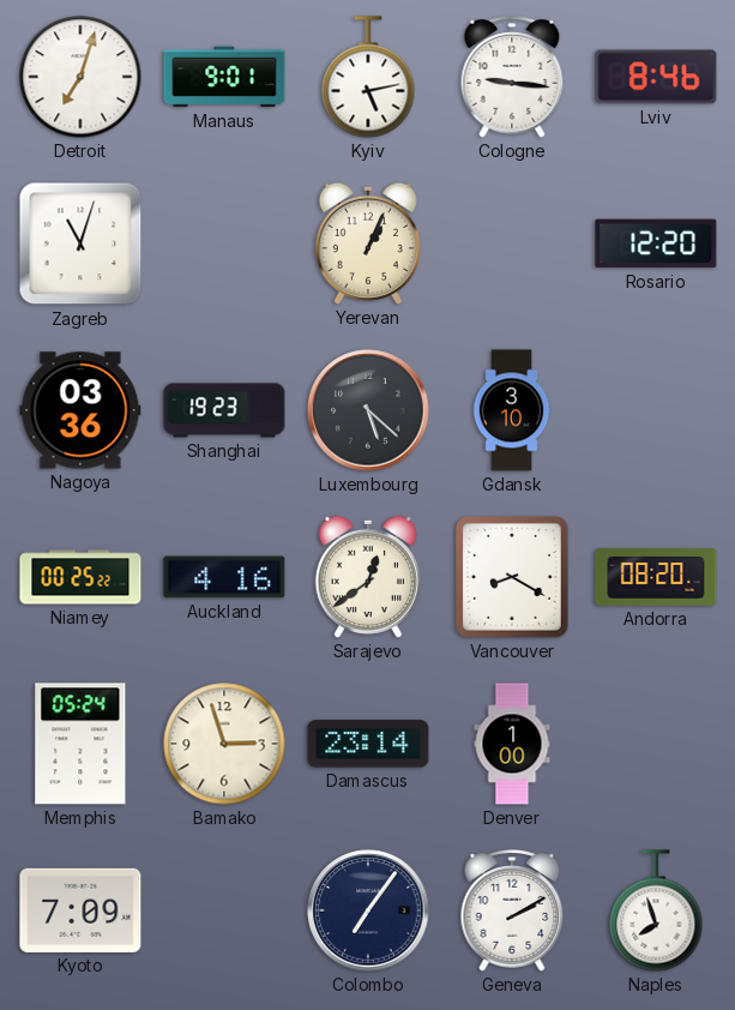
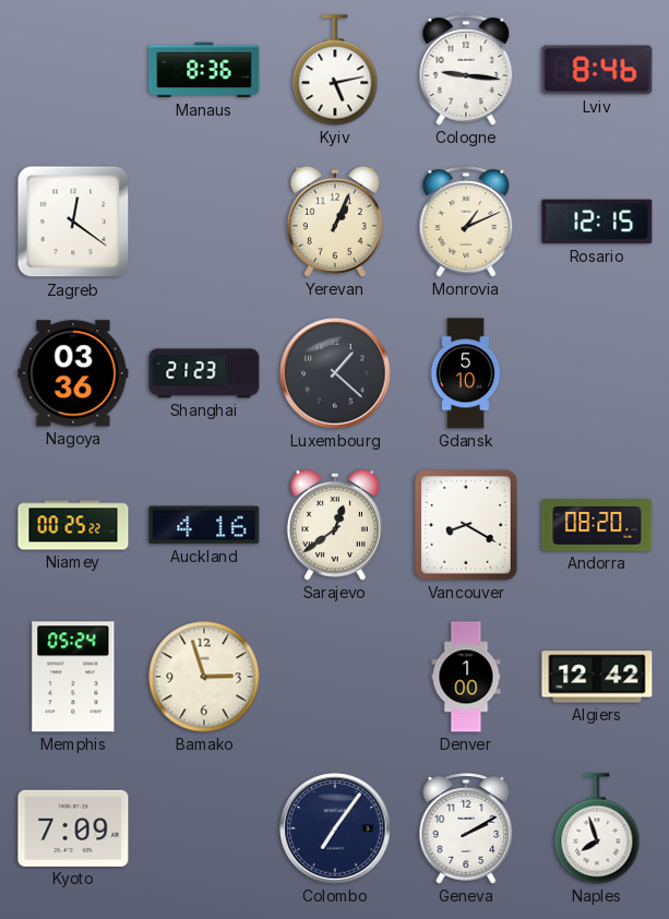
Detroit: 7:03 -> none (80, 77)
Manaus: 9:01 -> 8:36 (204, 70)
Zagreb: 11:03 -> 12:21 (73, 222)
Monrovia: none -> 1:11 (466, 222)
Rosario: 12:20 -> 12:15 (597, 222)
Shanghai: 19:23 -> 21:23 (204, 373)
Luxembourg: 5:22 -> 1:22 (335, 373)
Gdansk: 3:10 -> 5:10 (466, 373)
Damascus: 23:14 -> none (368, 744)
Algiers: none -> 12:42 (597, 677)
